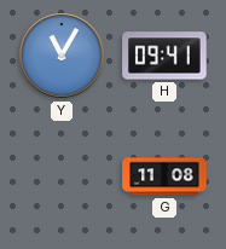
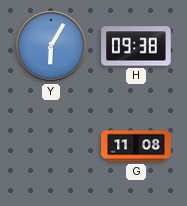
Y: 11:05 -> 6:05 (51, 46)
H: 09:41 -> 09:38 (136, 46)
